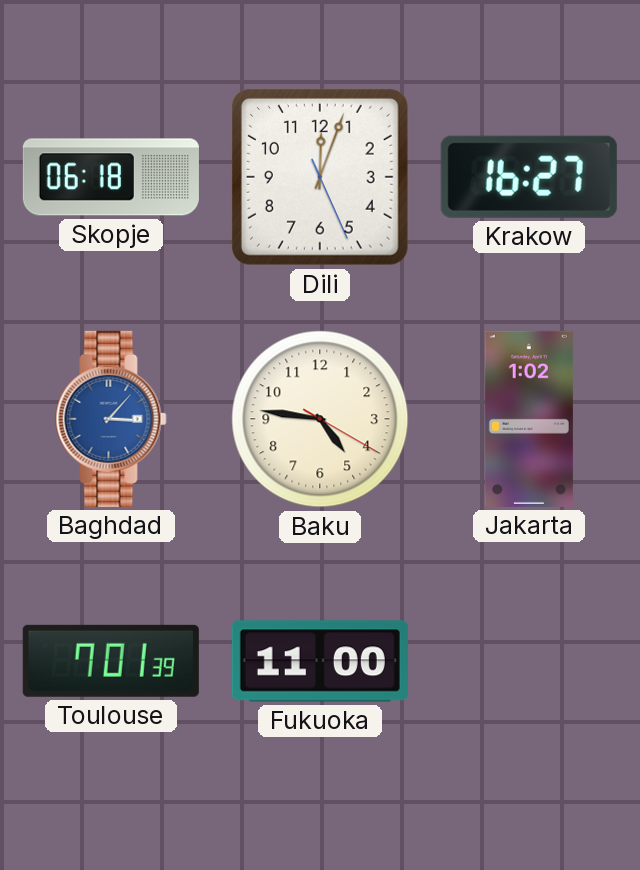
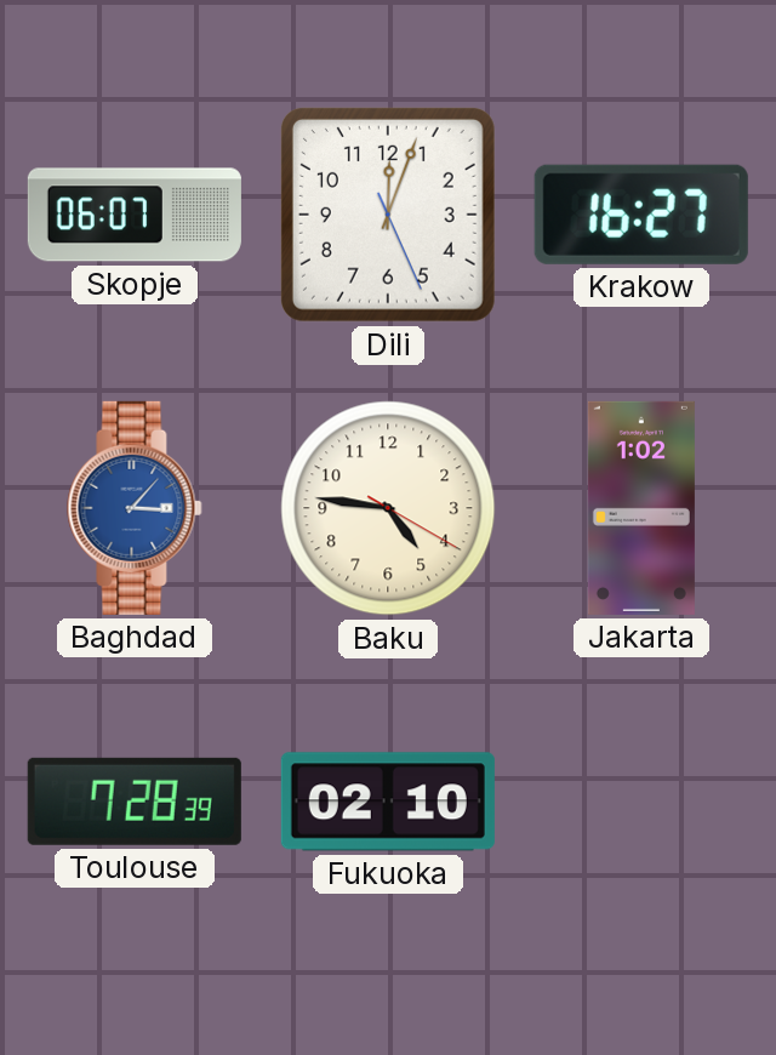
Skopje: 06:18 -> 06:07 (135, 215)
Toulouse: 7:01 -> 7:28 (135, 802)
Fukuoka: 11:00 -> 02:10 (388, 802)
